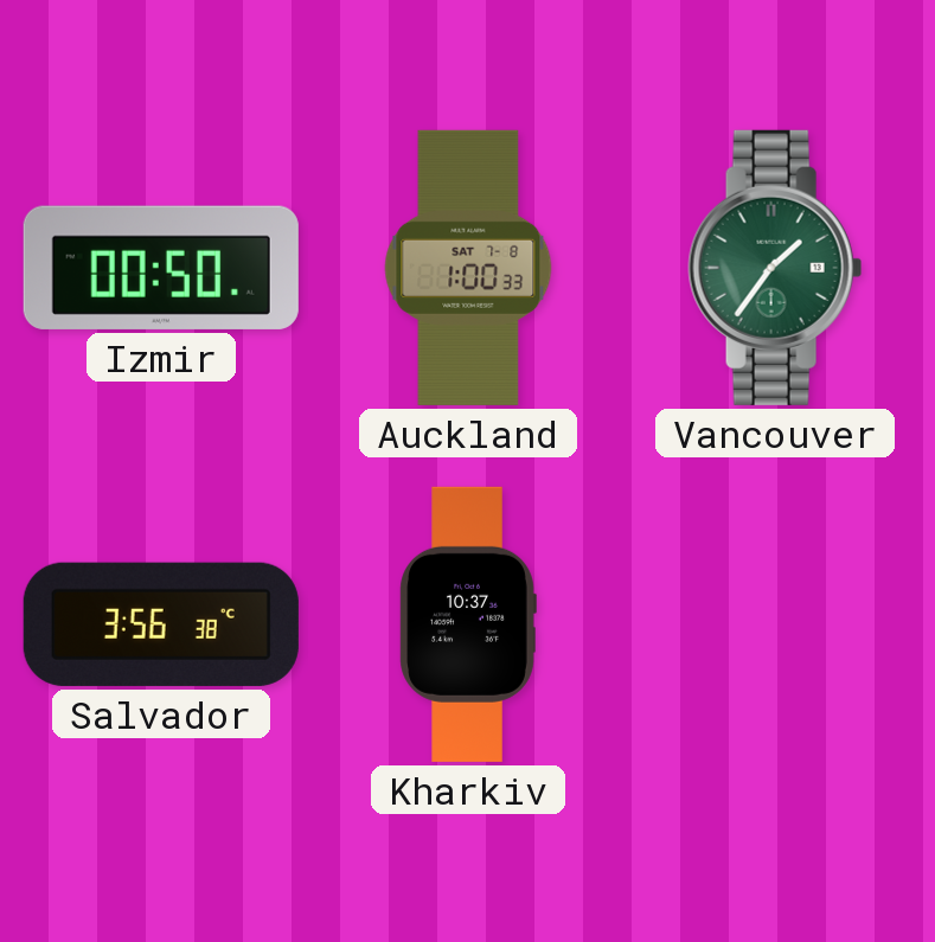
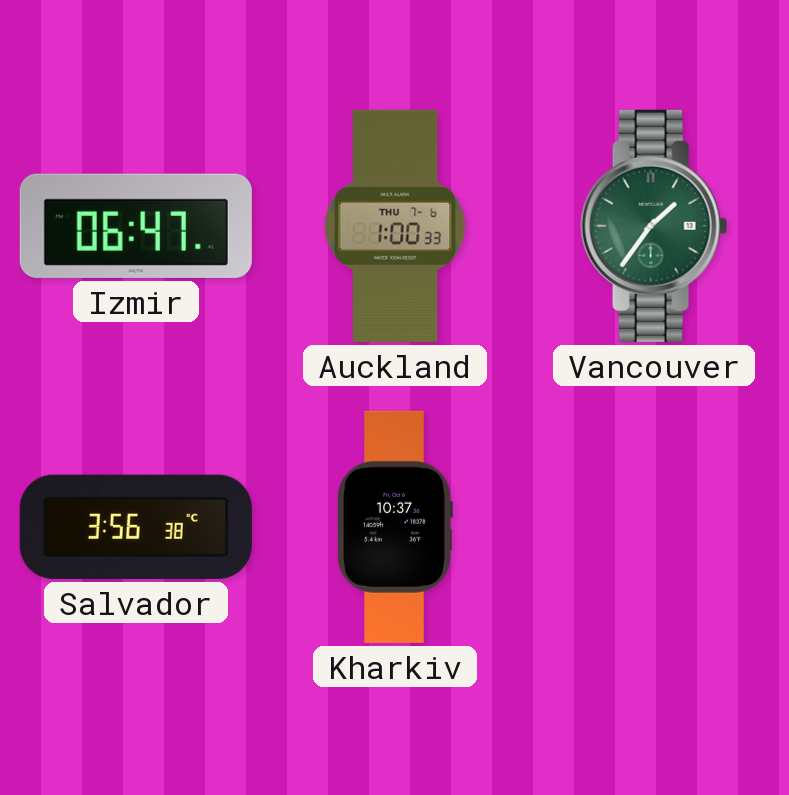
Izmir: 00:50 -> 06:47 (136, 226)
Auckland date: SAT 7-8 -> THU 7-6 (395, 226)
